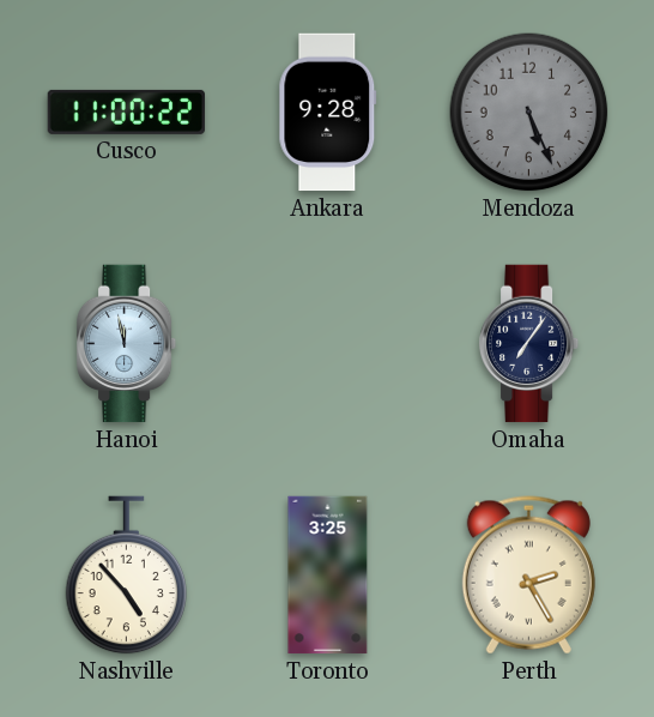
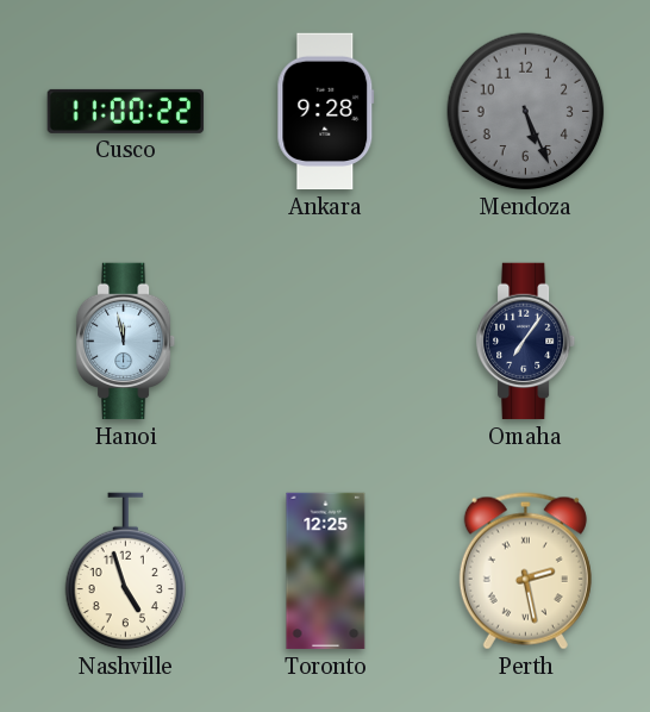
Nashville: 4:53 -> 4:57 (126, 572)
Toronto: 3:25 -> 12:25 (326, 572)
Perth: 2:25 -> 2:28 (525, 572)
